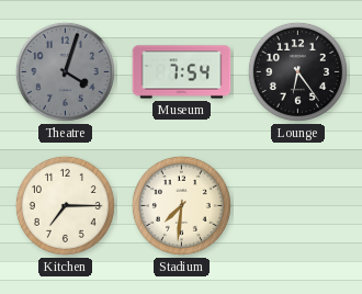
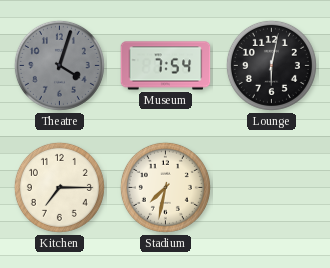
Lounge: 6:24 -> 6:02 (271, 65)
Stadium: 7:31 -> 7:32 (165, 187)
